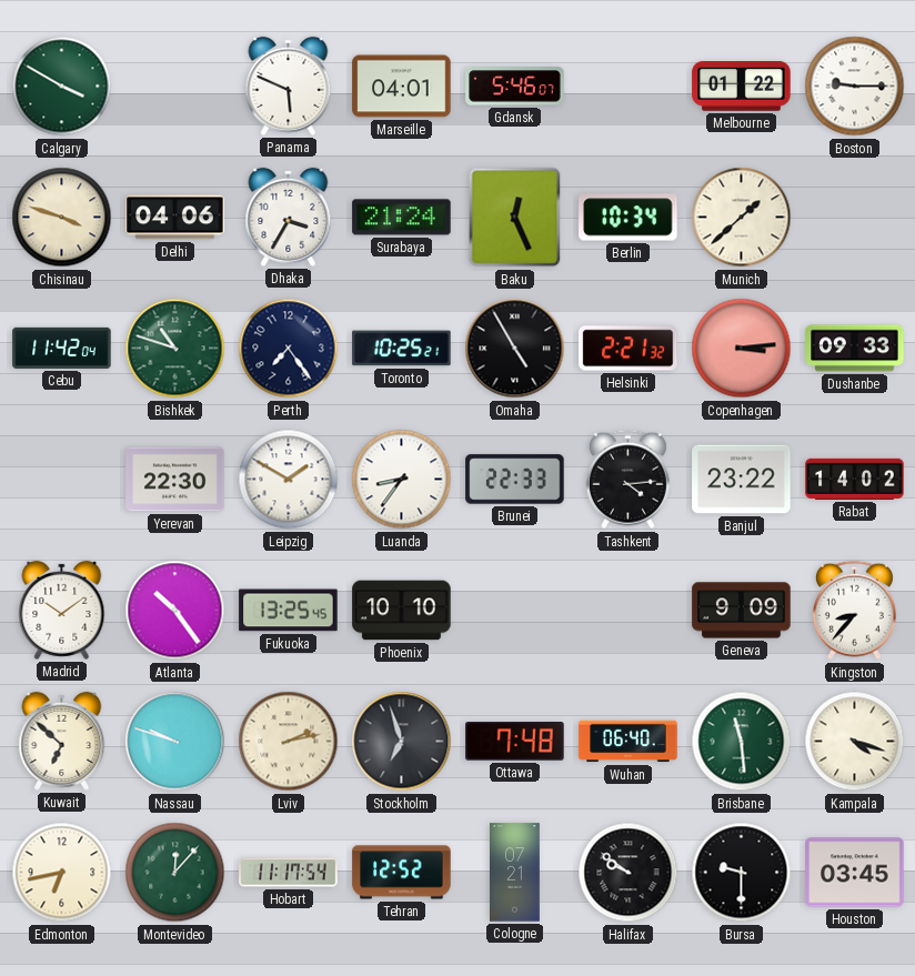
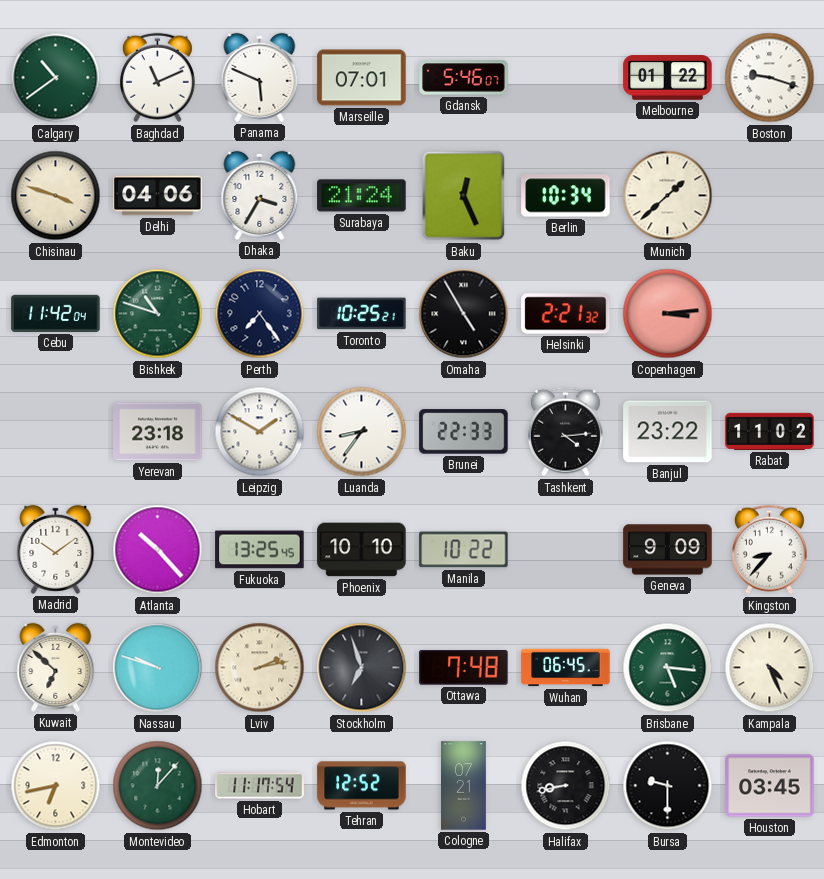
Calgary: 3:50 -> 10:39 (56, 78)
Baghdad: none -> 11:11 (157, 78)
Marseille: 04:01 -> 07:01 (362, 78)
Boston: 9:15 -> 9:18 (770, 78)
Dushanbe: 09:33 -> none (855, 349)
Yerevan: 22:30 -> 23:18 (158, 432)
Rabat: 14:02 -> 11:02 (770, 431)
Atlanta: 10:24 -> 10:23 (158, 550)
Manila: none -> 10:22 (464, 550)
Wuhan: 06:40 -> 06:45 (566, 668)
Brisbane: 11:29 -> 5:16 (668, 668)
Kampala: 4:18 -> 4:26 (770, 668)
Halifax: 9:51 -> 8:43 (566, 786)
